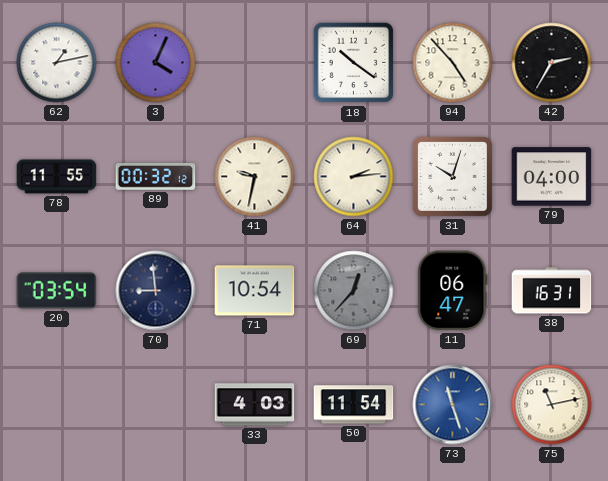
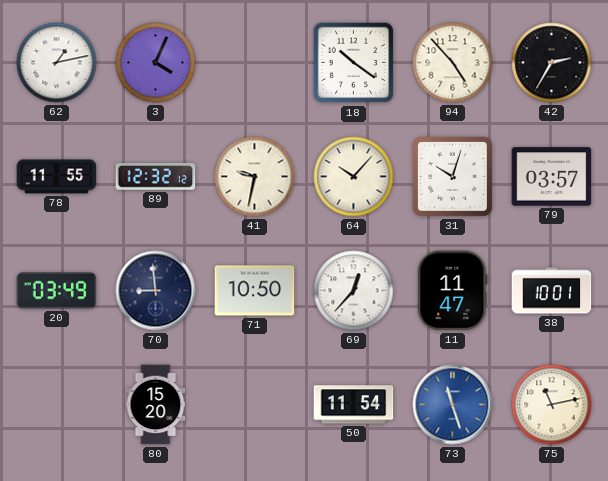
89: 00:32 -> 12:32 (156, 177)
64: 2:14 -> 10:07 (354, 177)
79: 04:00 -> 03:57 (552, 177)
20: 03:54 -> 03:49 (57, 291)
71: 10:54 -> 10:50 (255, 291)
69 dial: grey -> white (354, 291)
11: 06:47 -> 11:47 (453, 291)
38: 16:31 -> 10:01 (552, 291)
80: none -> 15:20 (156, 405)
33: 4:03 -> none (255, 405)
